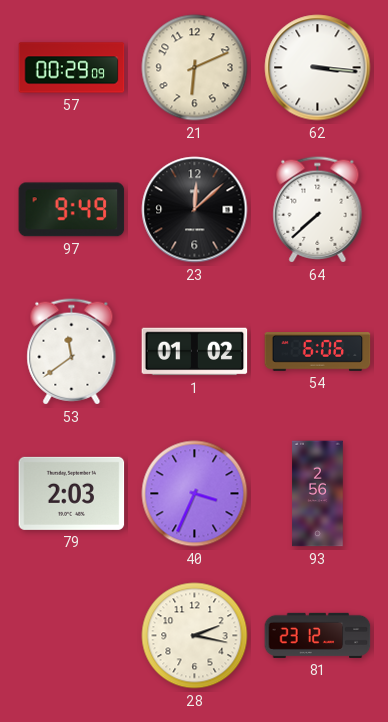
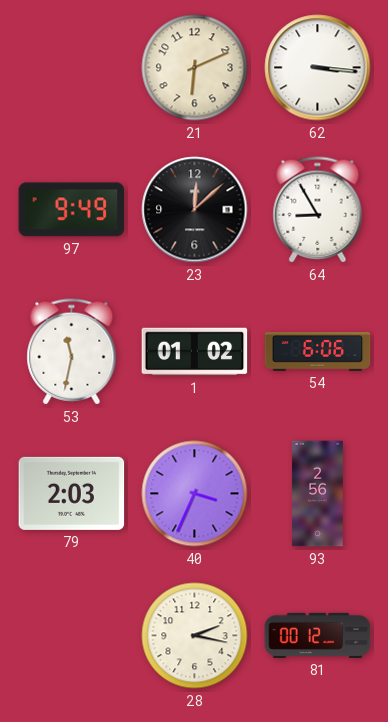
57: 00:29 -> none (72, 68)
64: 7:38 -> 8:55 (318, 210)
53: 11:39 -> 11:32 (72, 352)
81: 23:12 -> 00:12 (318, 635)
